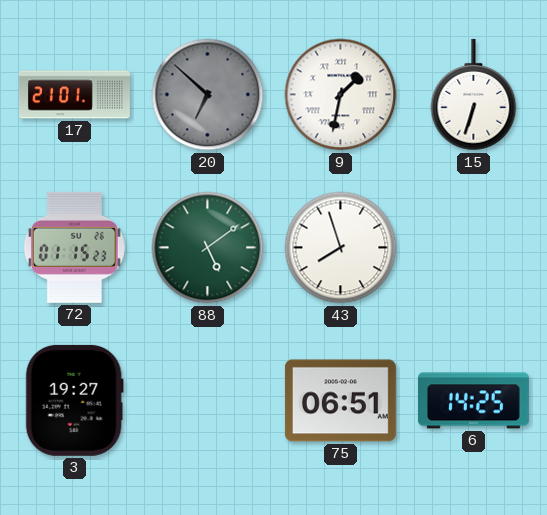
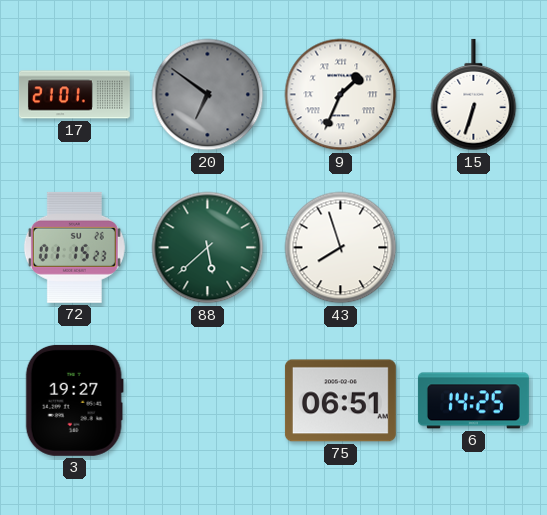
20: 6:52 -> 6:51 (208, 95)
9: 1:32 -> 1:34 (341, 95)
88: 5:09 -> 5:38 (208, 248)
